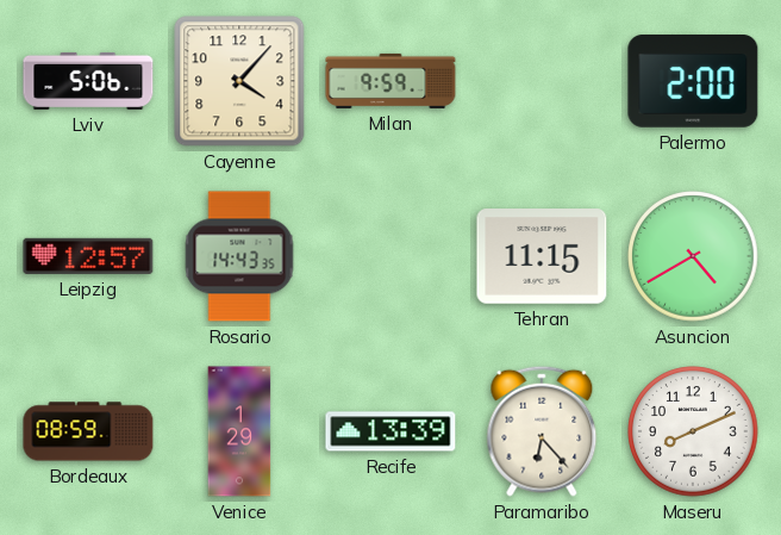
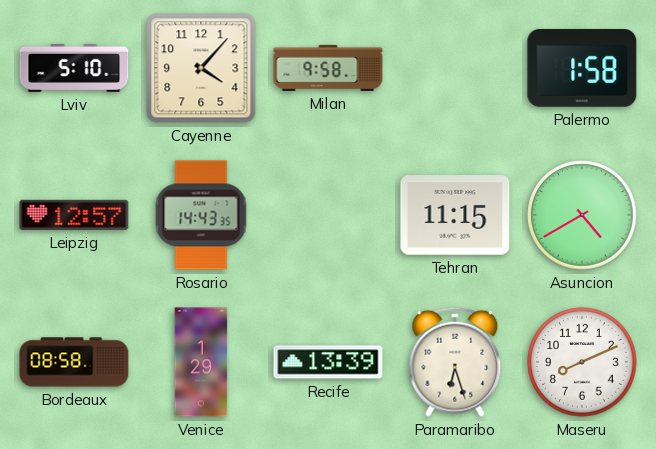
Lviv: 5:06 -> 5:10 (74, 68)
Milan: 9:59 -> 9:58 (328, 68)
Palermo: 2:00 -> 1:58 (582, 69)
Bordeaux: 08:59 -> 08:58 (74, 362)
Paramaribo: 6:23 -> 6:27 (455, 362)
